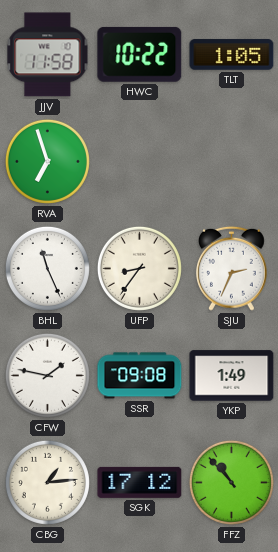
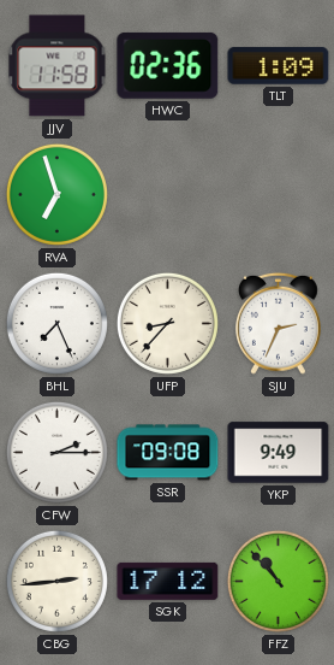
HWC: 10:22 -> 02:36 (168, 65)
TLT: 1:05 -> 1:09 (279, 66)
BHL: 11:26 -> 7:26 (56, 323)
UFP: 8:36 -> 8:37 (167, 323)
CFW: 1:47 -> 2:15 (56, 452)
YKP: 1:49 -> 9:49 (279, 453)
CBG: 1:14 -> 2:44 (56, 581)
